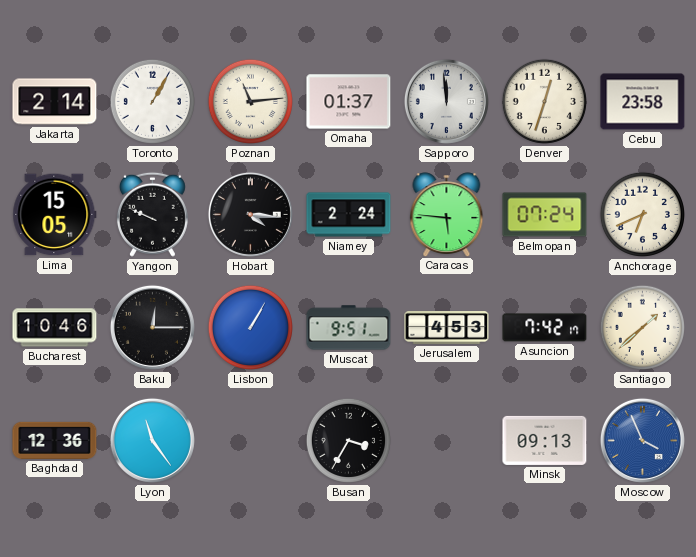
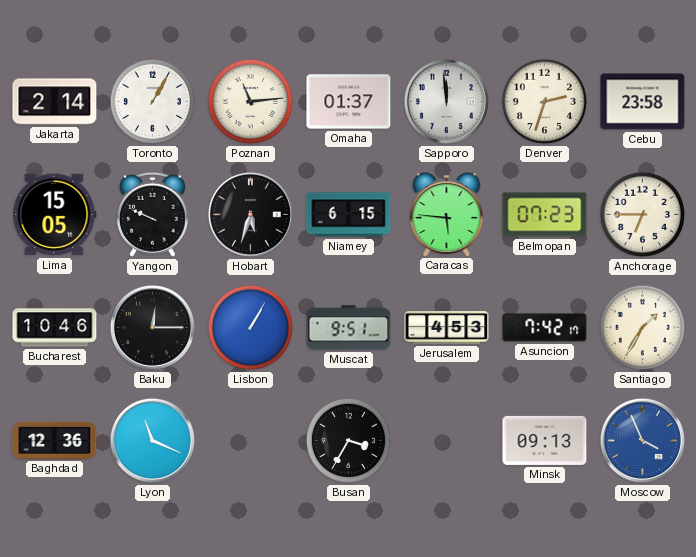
Denver: 12:33 -> 2:33 (544, 101)
Hobart: 4:16 -> 5:33 (250, 214)
Niamey: 2:24 -> 6:15 (349, 215)
Belmopan: 07:24 -> 07:23 (545, 215)
Anchorage: 6:41 -> 6:45 (642, 214)
Santiago: 1:38 -> 1:35 (642, 327)
Lyon: 11:24 -> 11:19 (152, 440)
